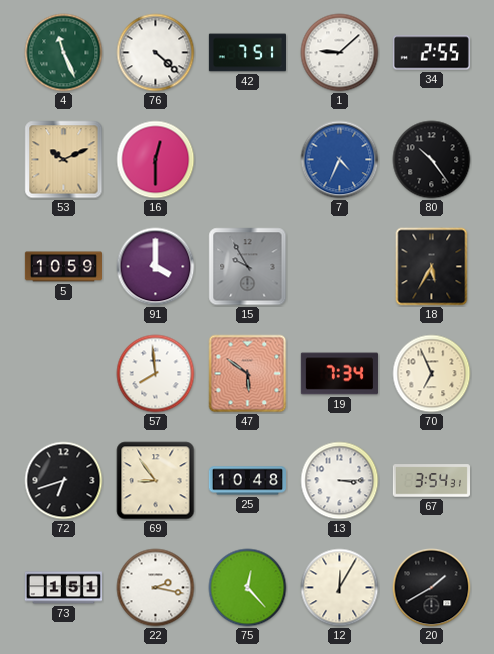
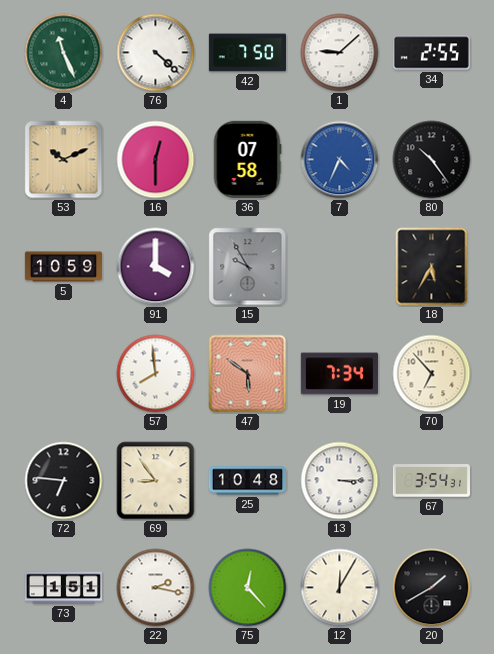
42: 7:51 -> 7:50 (247, 53)
36: none -> 07:58 (247, 159)
70: 6:56 -> 6:53 (432, 374)
72: 6:42 -> 6:46 (64, 481)
